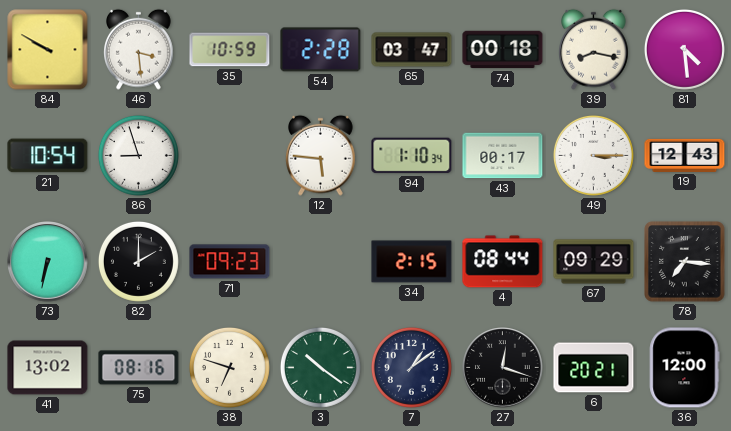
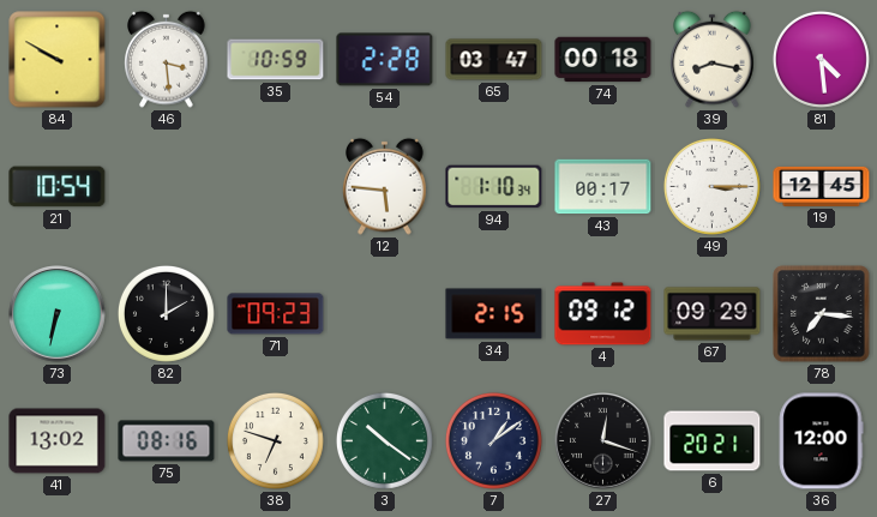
86: 8:57 -> none (138, 155)
19: 12:43 -> 12:45 (822, 186)
4: 08:44 -> 09:12 (603, 314)
